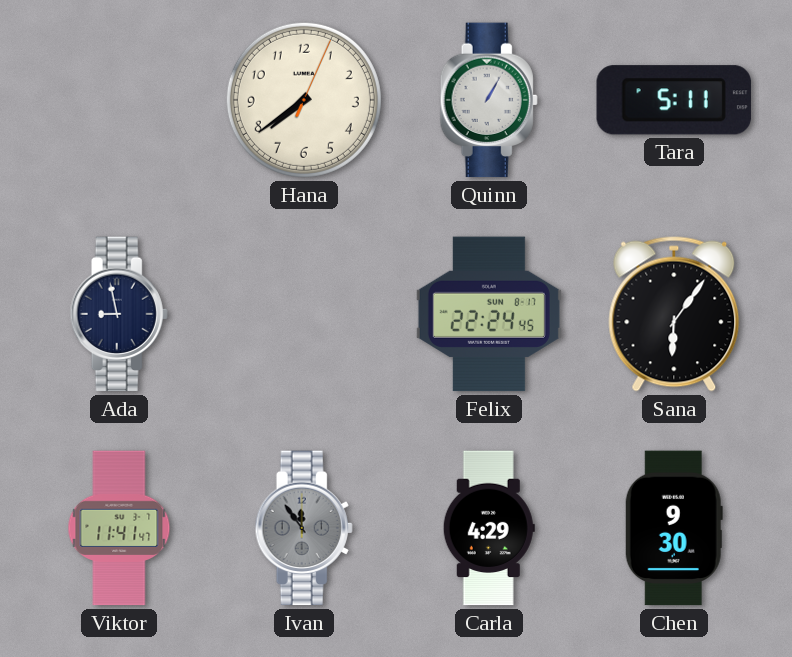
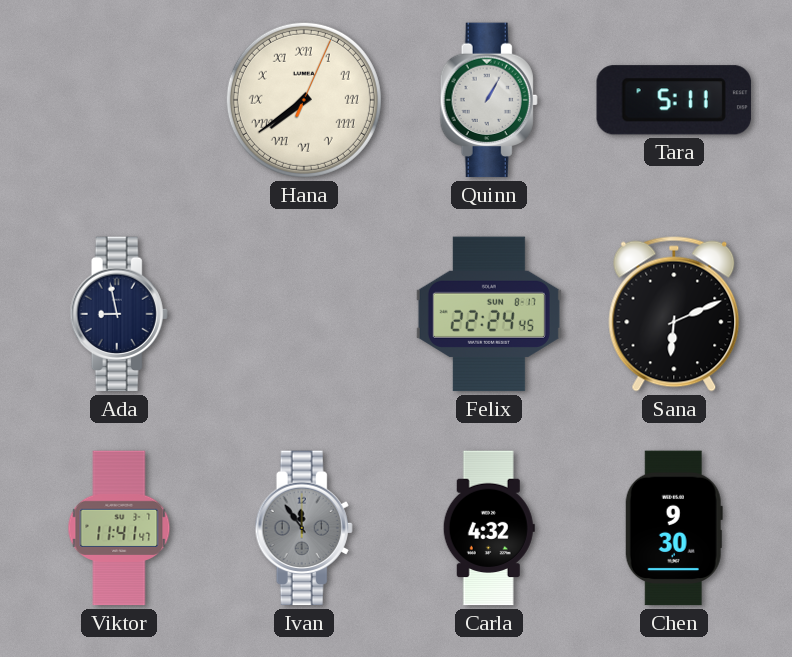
Hana numerals: Arabic -> Roman (304, 100)
Sana: 6:06 -> 6:11 (674, 314)
Carla: 4:29 -> 4:32 (489, 528)
